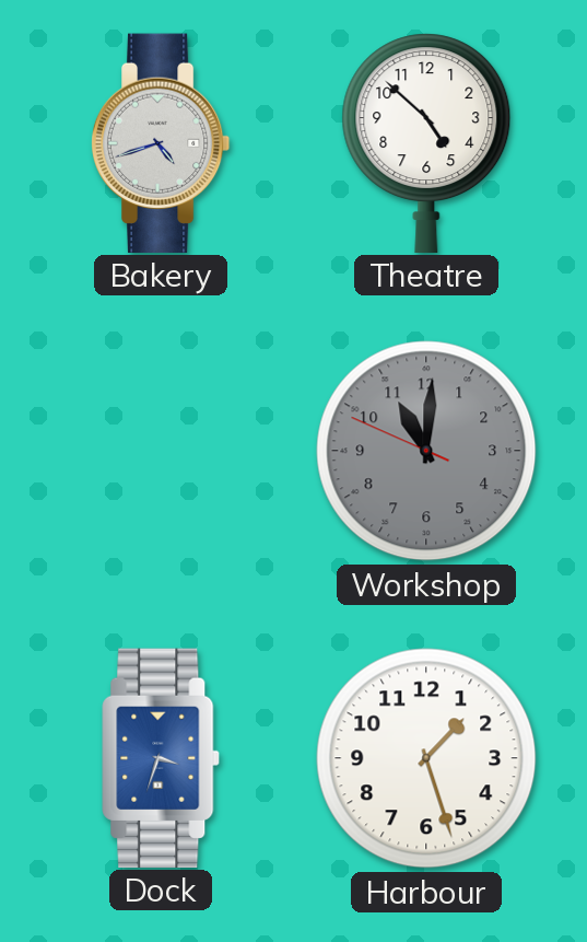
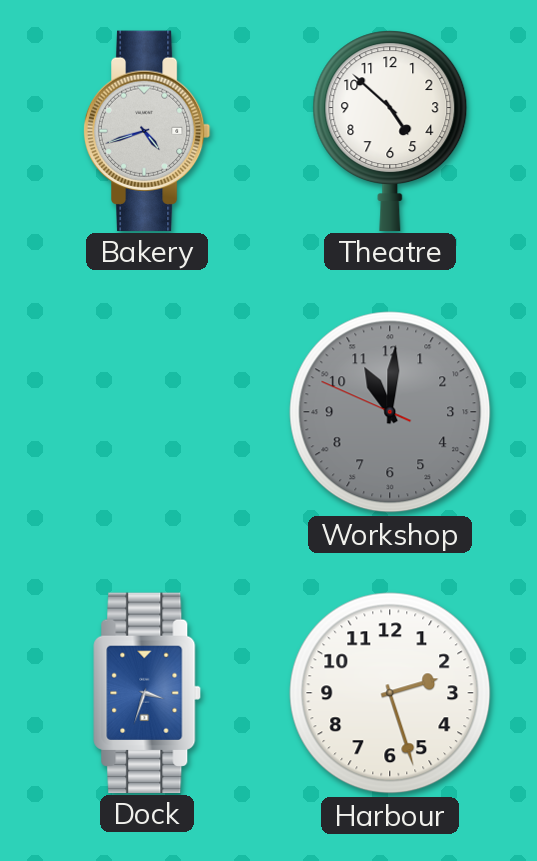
Harbour: 1:27 -> 2:27 (390, 693)
